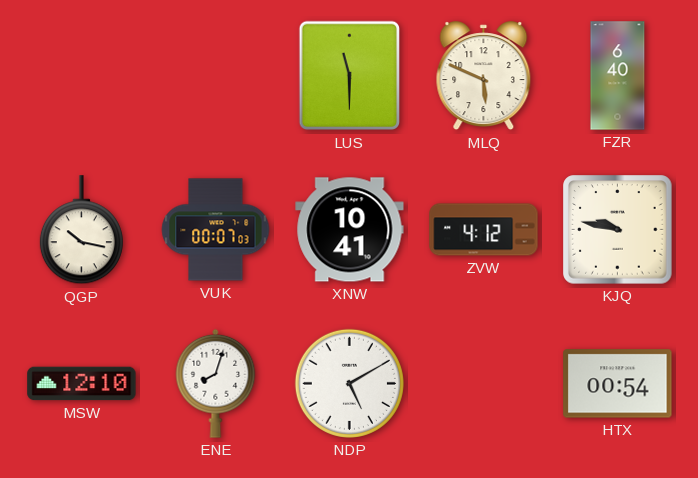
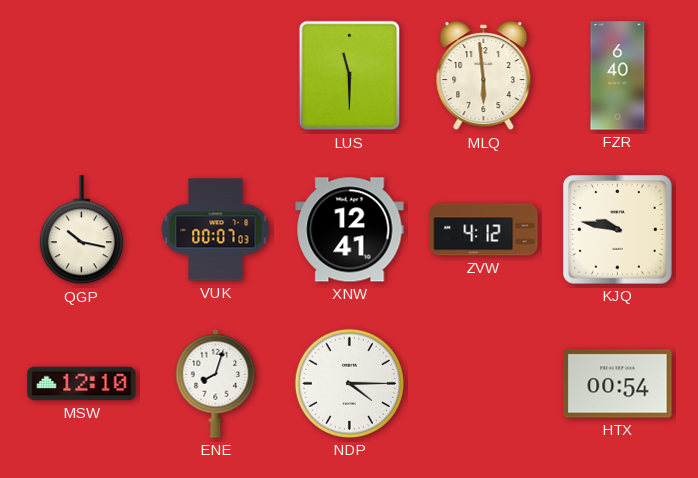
MLQ: 5:49 -> 5:59 (484, 76)
XNW: 10:41 -> 12:41 (350, 230)
NDP: 5:10 -> 4:15 (349, 383)
